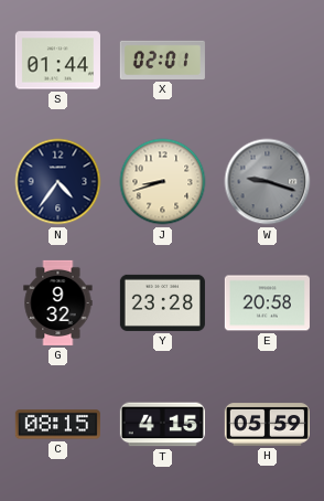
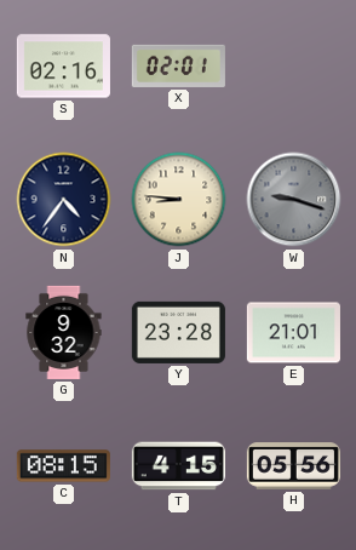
S: 01:44 -> 02:16 (63, 67)
J: 8:42 -> 8:46 (179, 200)
E: 20:58 -> 21:01 (293, 333)
H: 05:59 -> 05:56 (293, 466)
